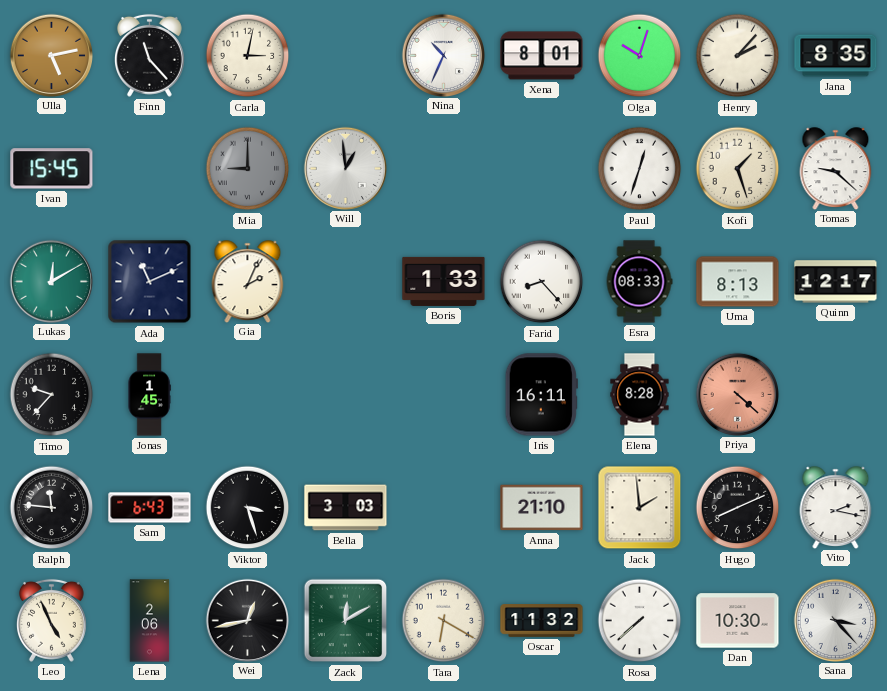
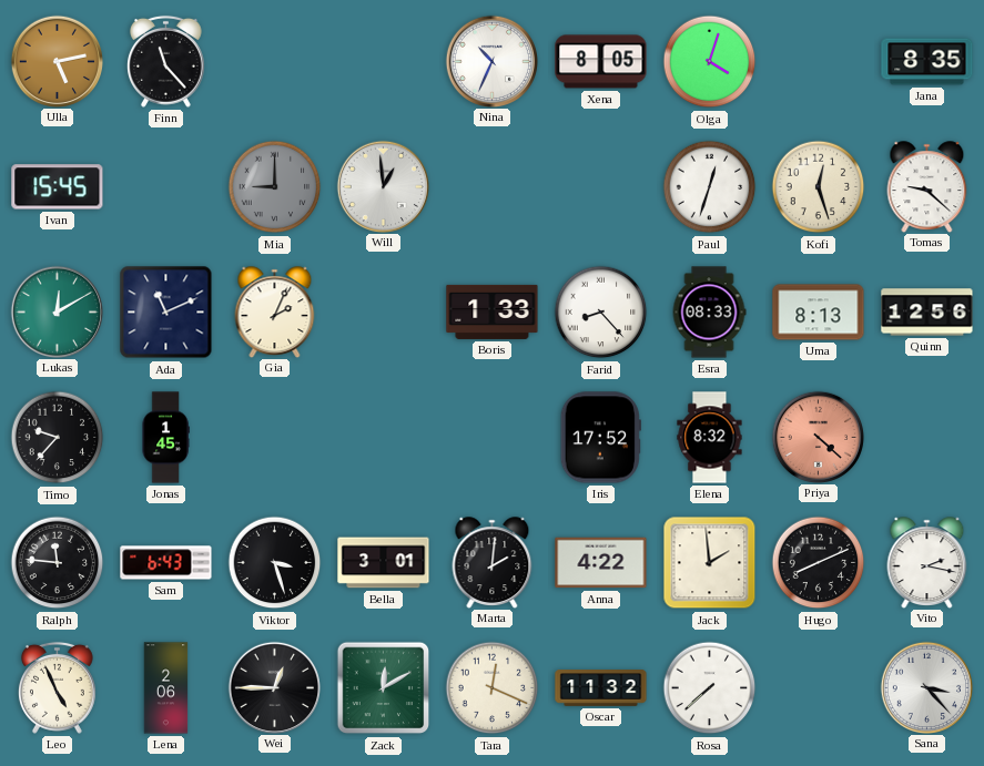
Carla: 3:02 -> none (248, 56)
Xena: 8:01 -> 8:05 (601, 62)
Olga: 10:03 -> 4:03 (710, 62)
Henry: 2:07 -> none (738, 56)
Kofi: 1:27 -> 12:27 (819, 187)
Quinn: 12:17 -> 12:56 (927, 313)
Iris: 16:11 -> 17:52 (600, 438)
Elena: 8:28 -> 8:32 (710, 438)
Bella: 3:03 -> 3:01 (384, 563)
Marta: none -> 2:01 (493, 562)
Anna: 21:10 -> 4:22 (601, 563)
Wei: 12:43 -> 12:45 (274, 687)
Tara: 6:20 -> 12:19 (493, 688)
Dan: 10:30 -> none (738, 621)
